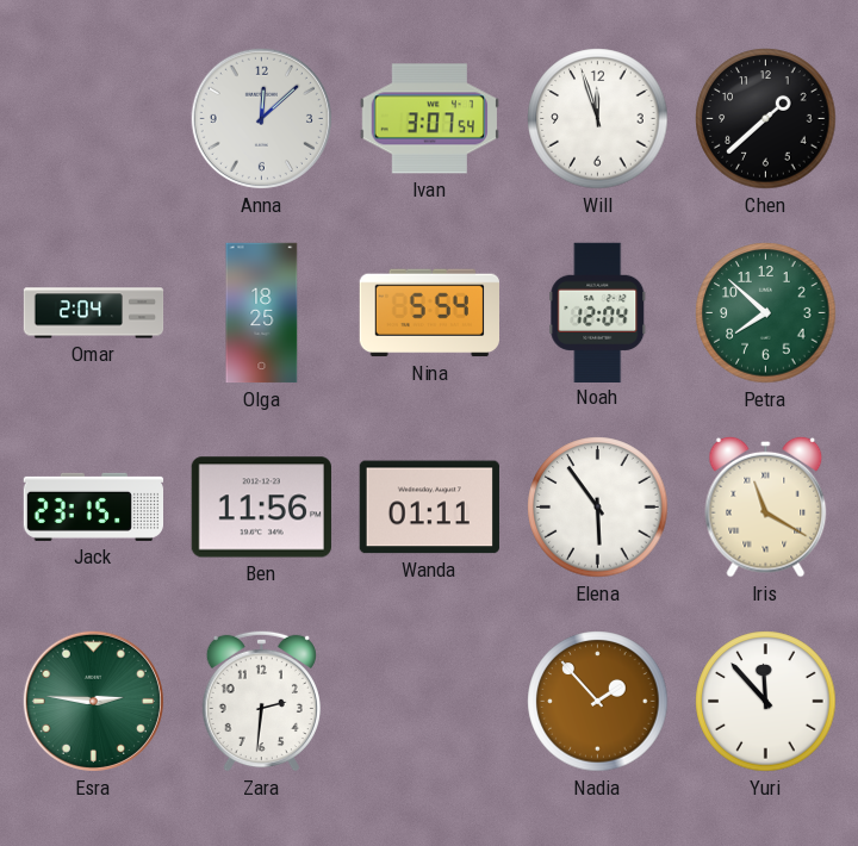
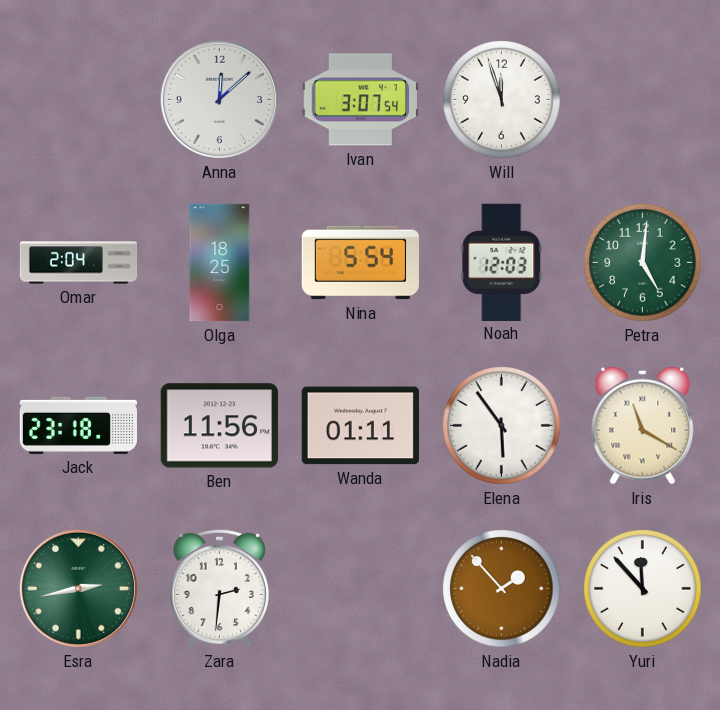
Chen: 1:38 -> none (766, 119)
Noah: 12:04 -> 12:03 (502, 262)
Petra: 7:52 -> 5:01 (643, 263)
Jack: 23:15 -> 23:18 (78, 425)
Esra: 2:46 -> 2:43 (78, 588)
